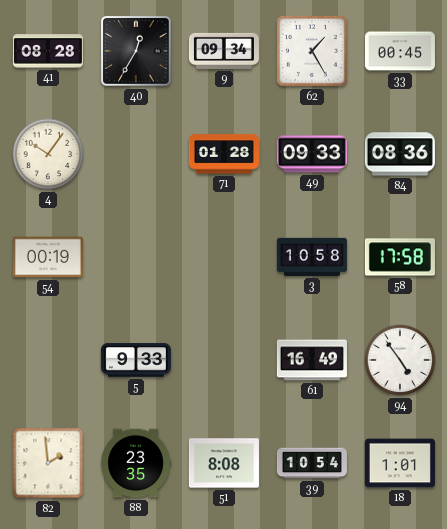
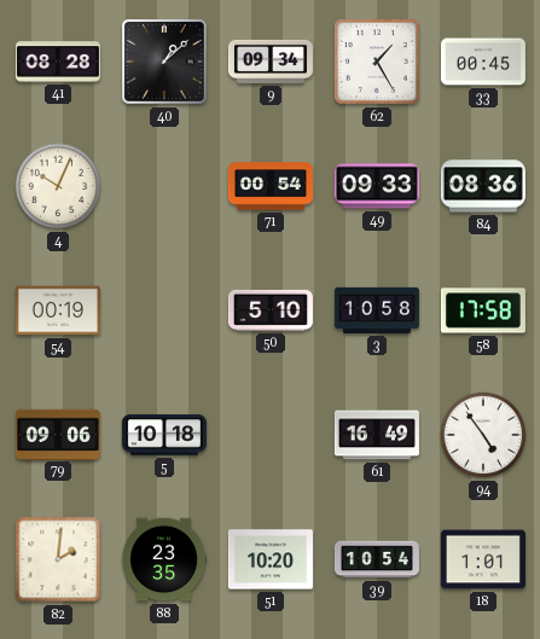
40: 12:35 -> 1:08 (164, 62)
4: 10:06 -> 10:04 (58, 186)
71: 01:28 -> 00:54 (271, 186)
50: none -> 5:10 (271, 310)
79: none -> 09:06 (58, 434)
5: 9:33 -> 10:18 (164, 435)
82: 1:59 -> 2:01 (58, 559)
51: 8:08 -> 10:20 (271, 559)
